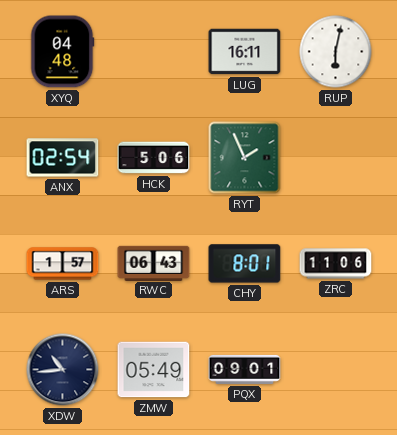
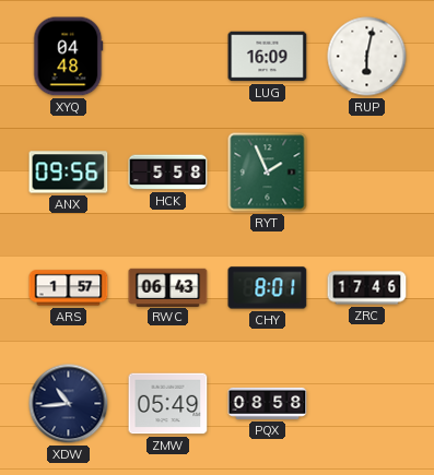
LUG: 16:11 -> 16:09 (268, 57)
ANX: 02:54 -> 09:56 (69, 173)
HCK: 5:06 -> 5:58 (168, 173)
ZRC: 11:06 -> 17:46 (367, 288)
PQX: 09:01 -> 08:58 (268, 403)
